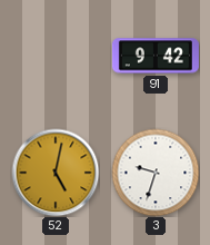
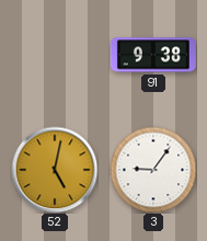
91: 9:42 -> 9:38 (153, 55)
3: 9:33 -> 9:06 (153, 170)
